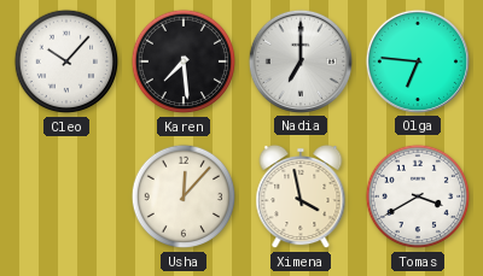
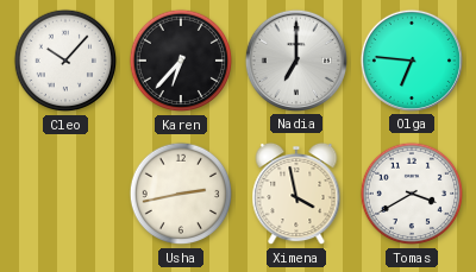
Karen: 7:29 -> 6:37 (181, 61)
Usha: 12:07 -> 2:43 (181, 194)
